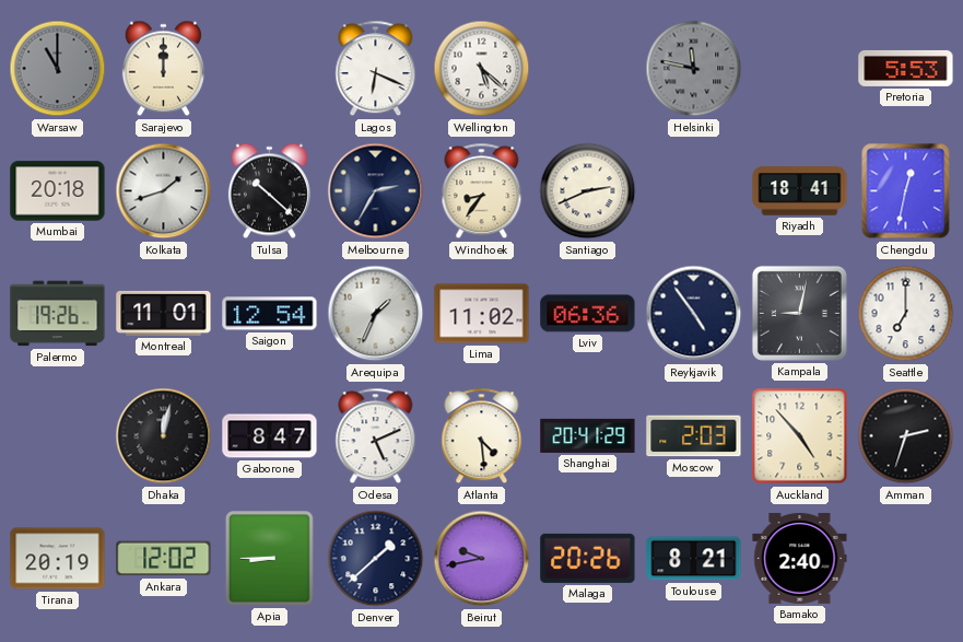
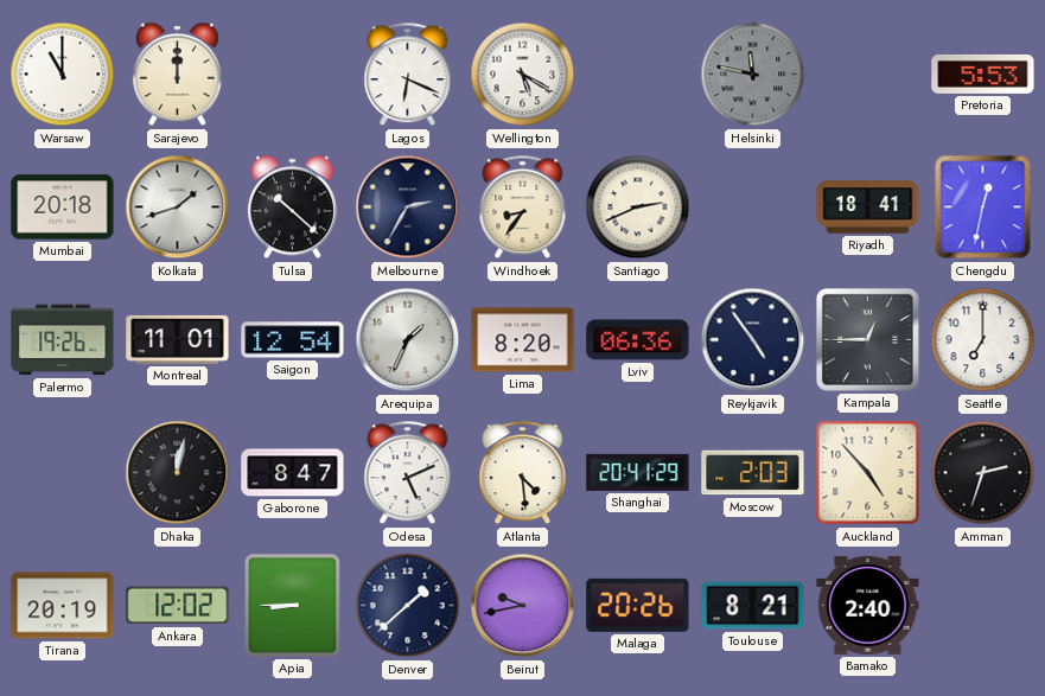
Warsaw dial: grey -> white (63, 75)
Wellington: 5:22 -> 5:20 (523, 75)
Lima: 11:02 -> 8:20 (523, 340)
Kampala: 9:02 -> 12:45 (867, 339)
